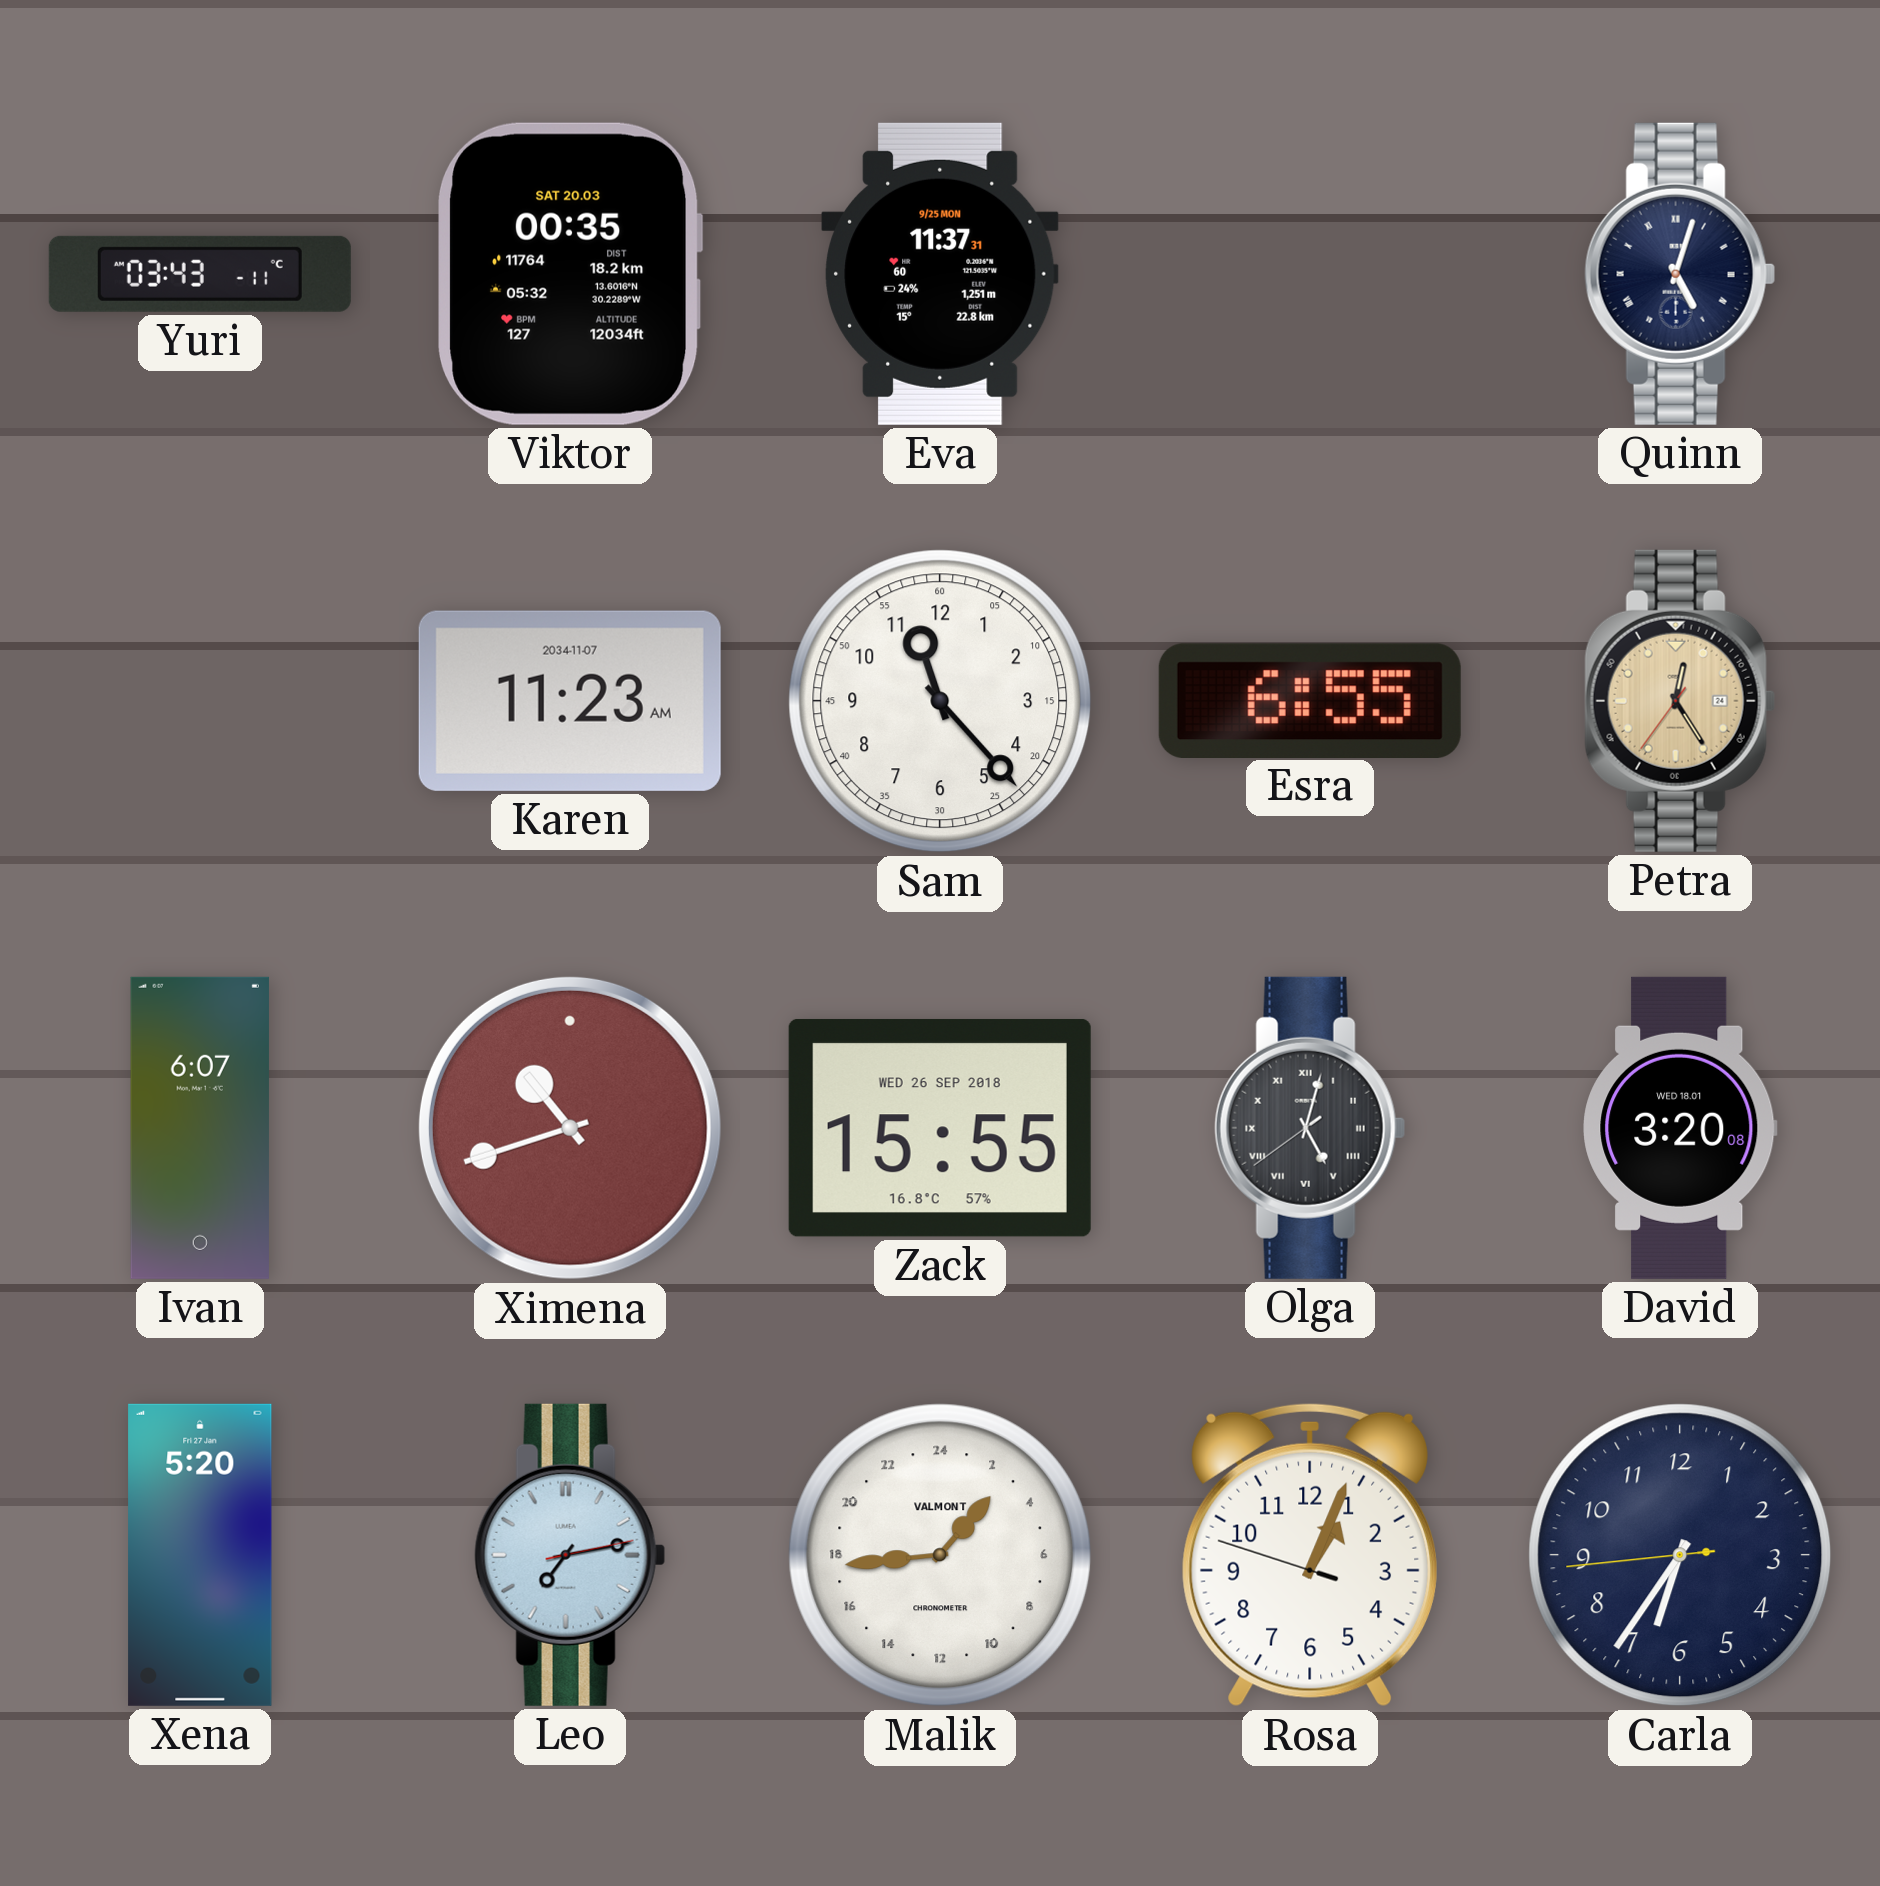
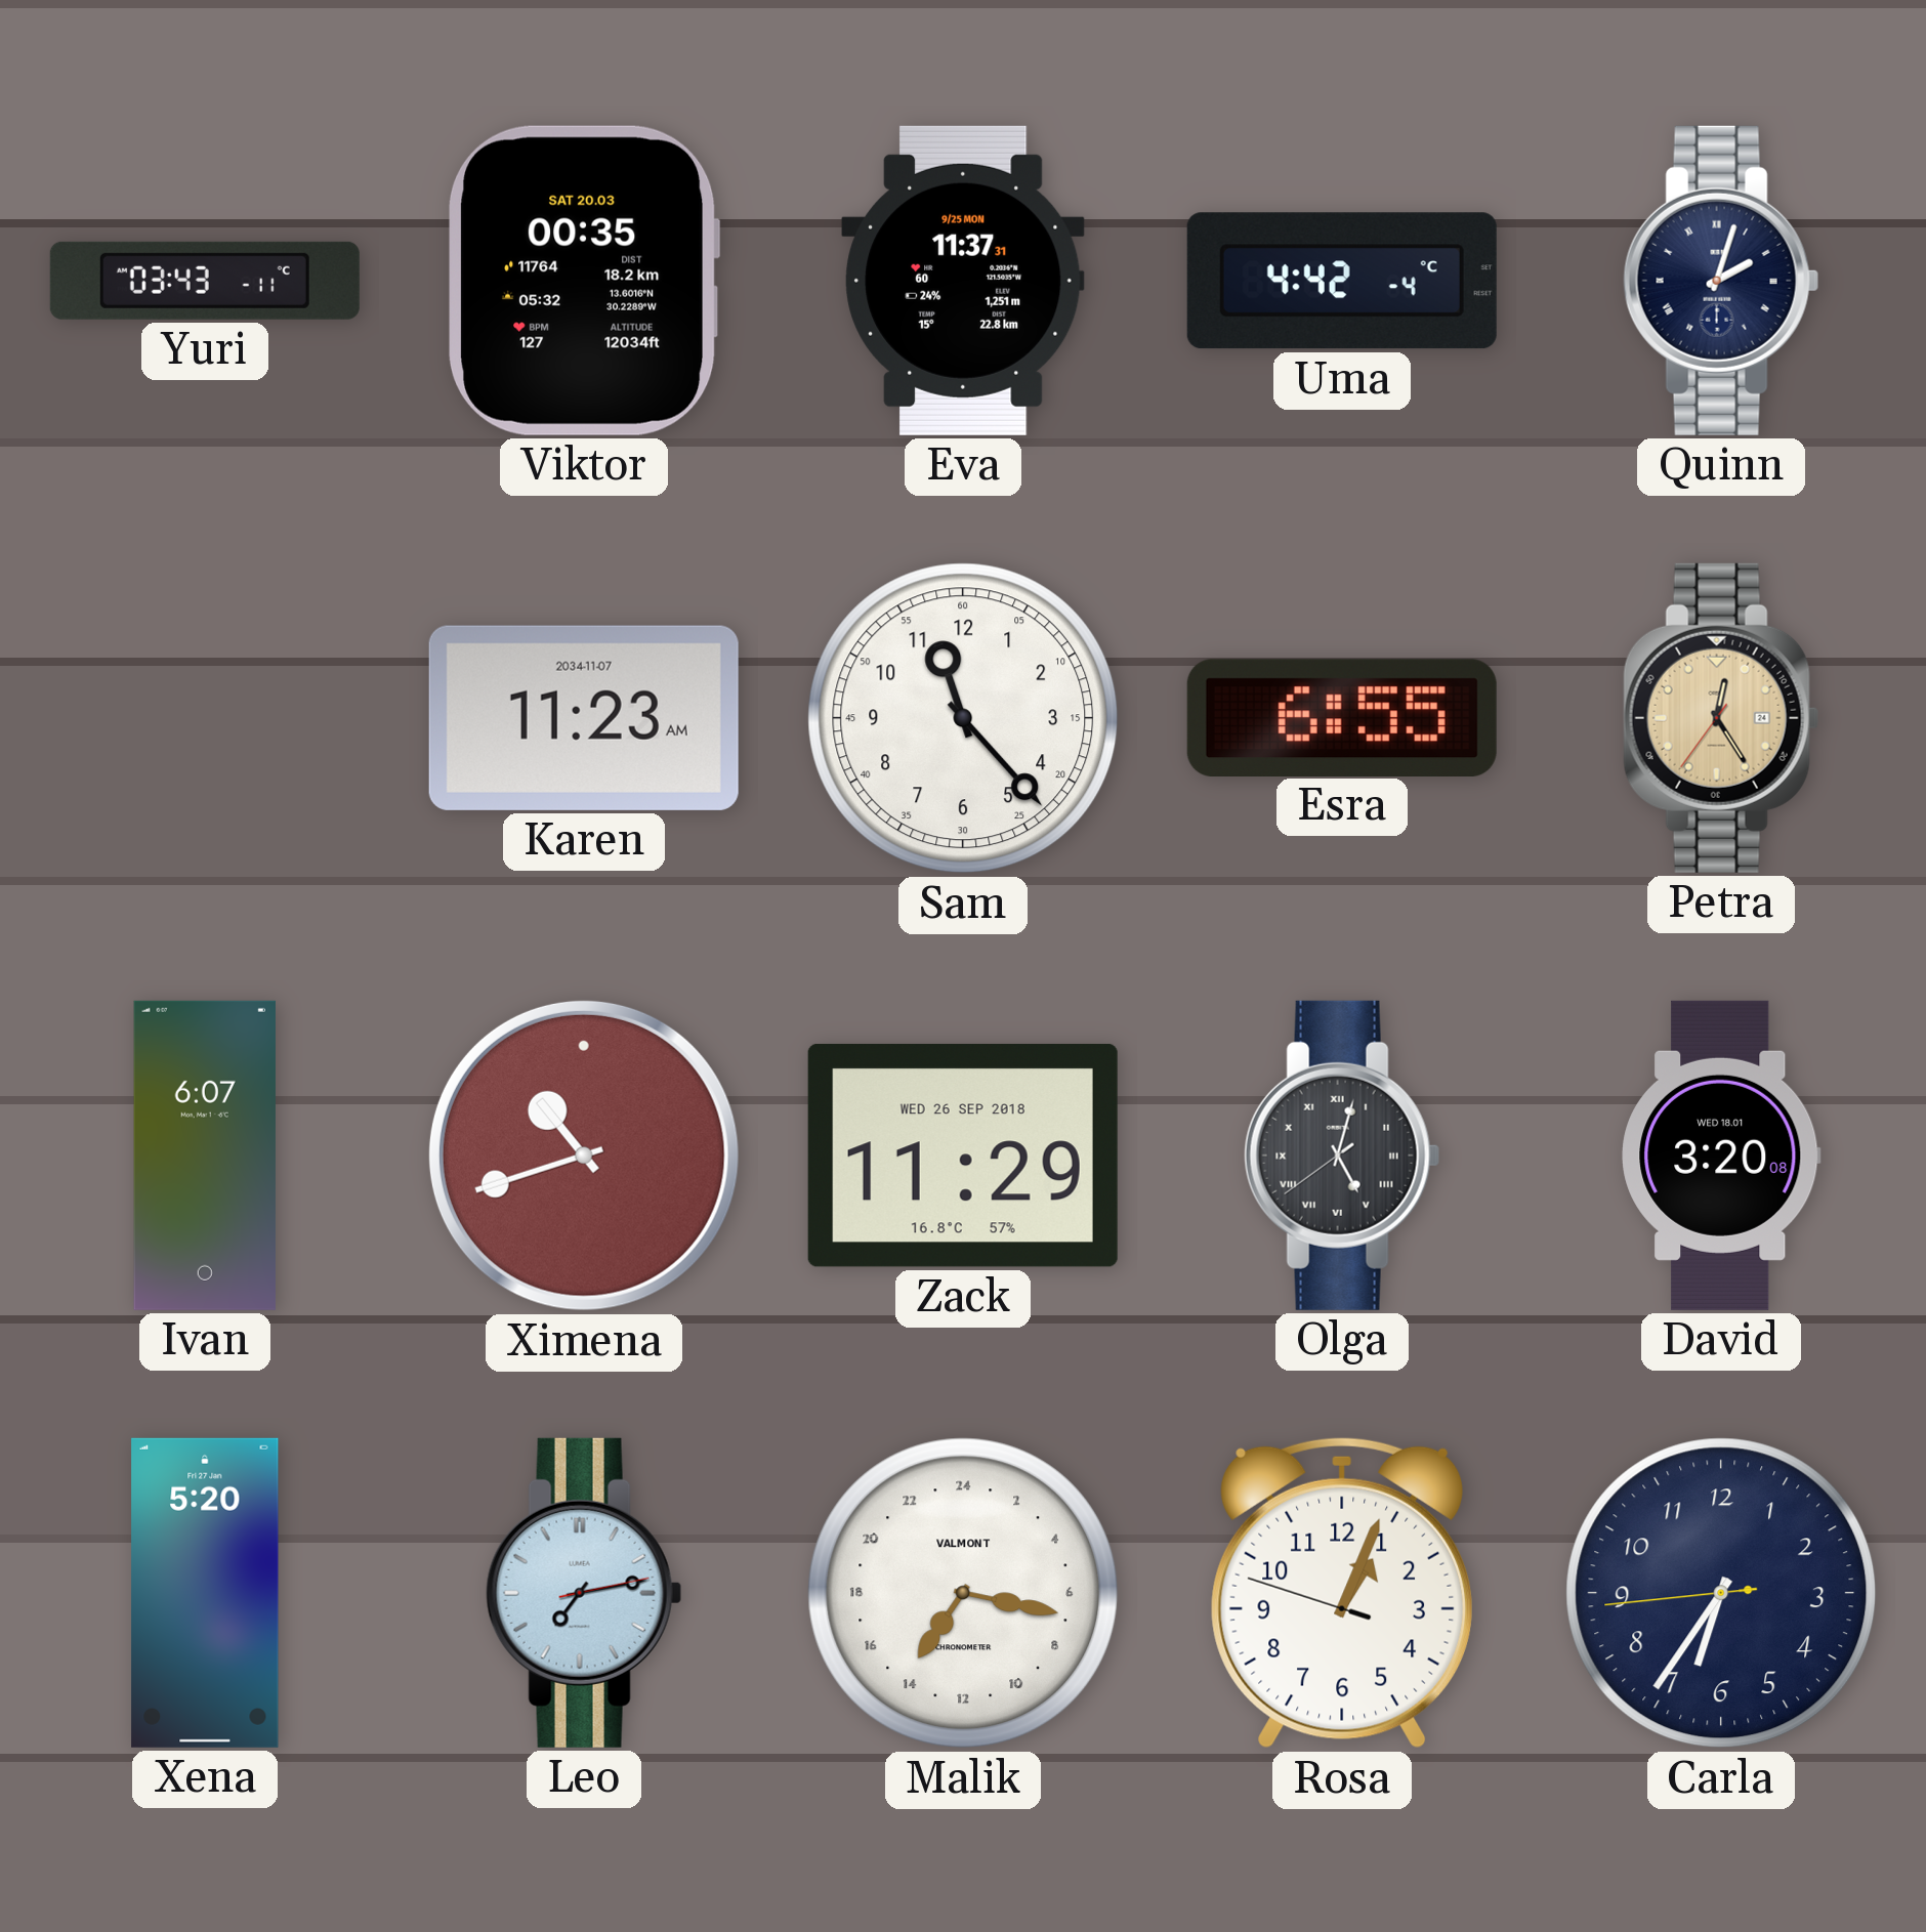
Uma: none -> 4:42 (1342, 281)
Quinn: 5:03 -> 2:03 (1721, 281)
Zack: 15:55 -> 11:29 (963, 1156)
Malik: 2:44 -> 14:17 (963, 1593)
